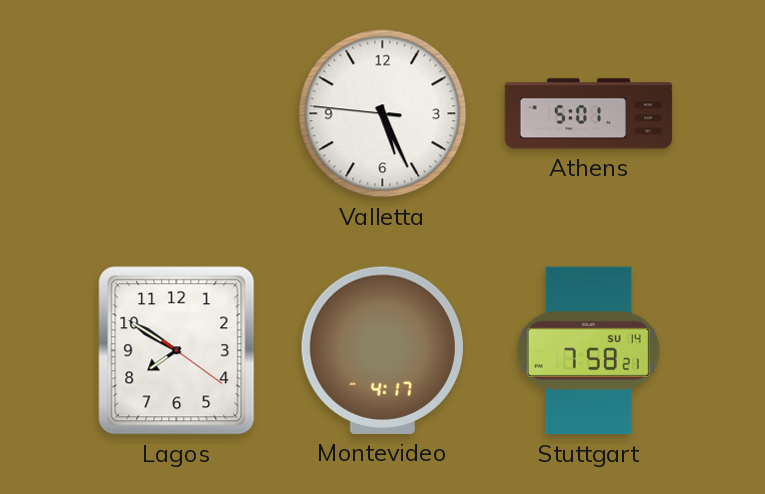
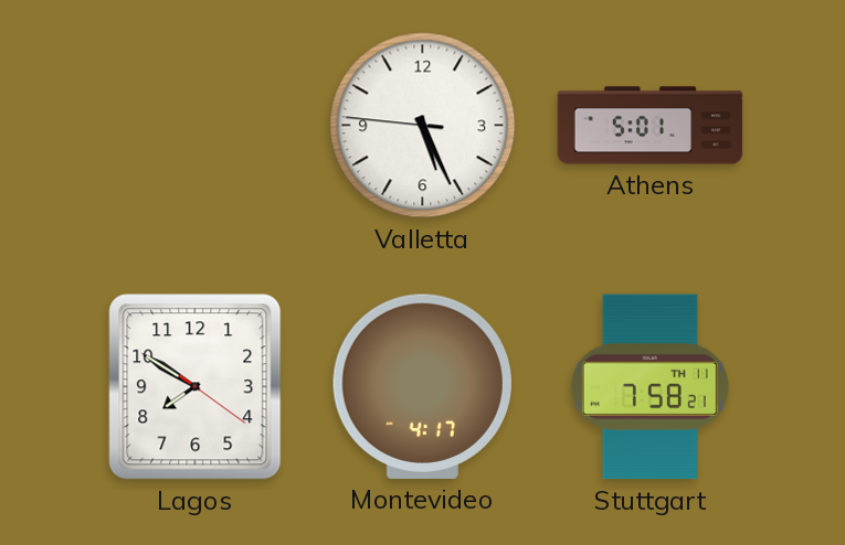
Stuttgart date: SU 14 -> TH 11 (649, 387)
